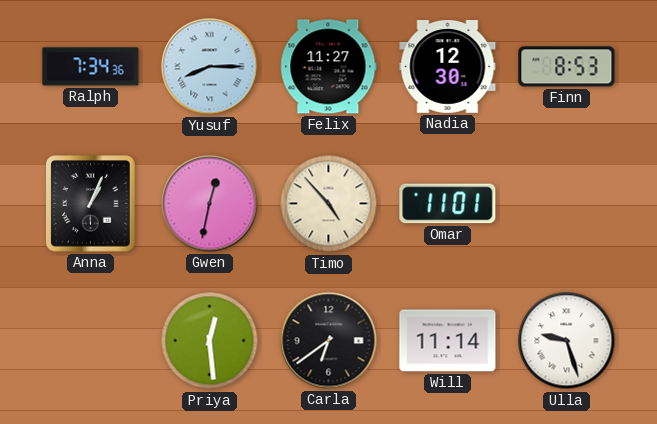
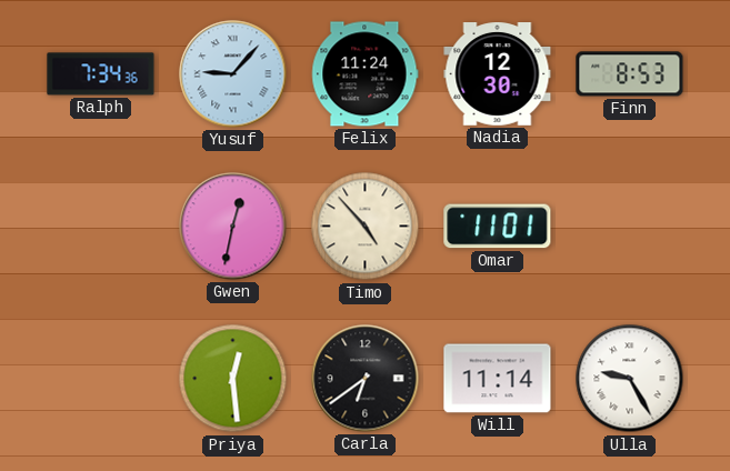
Yusuf: 8:15 -> 9:07 (233, 74)
Felix: 11:27 -> 11:24 (366, 74)
Anna: 1:04 -> none (91, 204)
Ulla: 9:27 -> 9:25 (630, 379)
